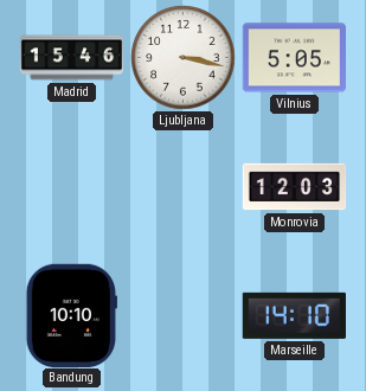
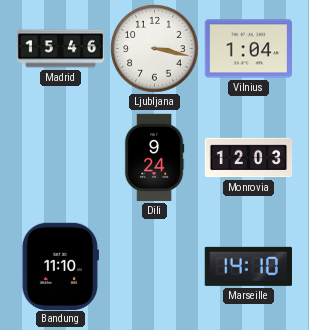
Vilnius: 5:05 -> 1:04 (248, 49)
Dili: none -> 9:24 (154, 158)
Bandung: 10:10 -> 11:10 (60, 266)
